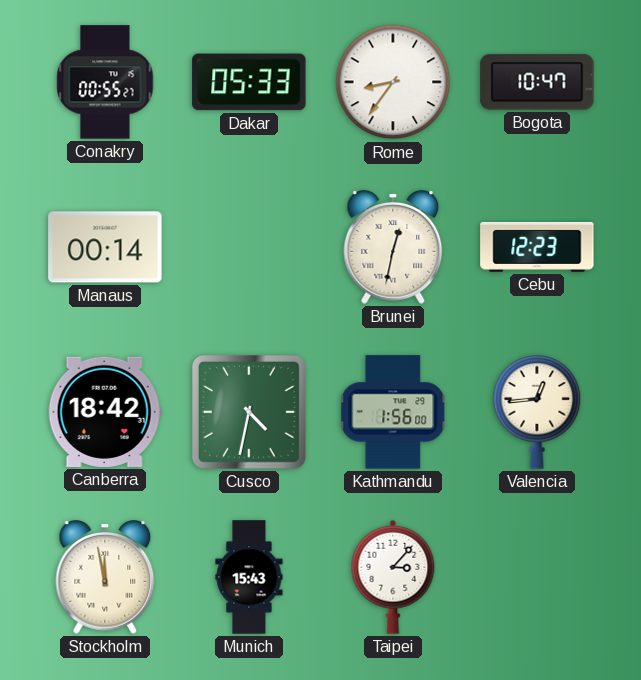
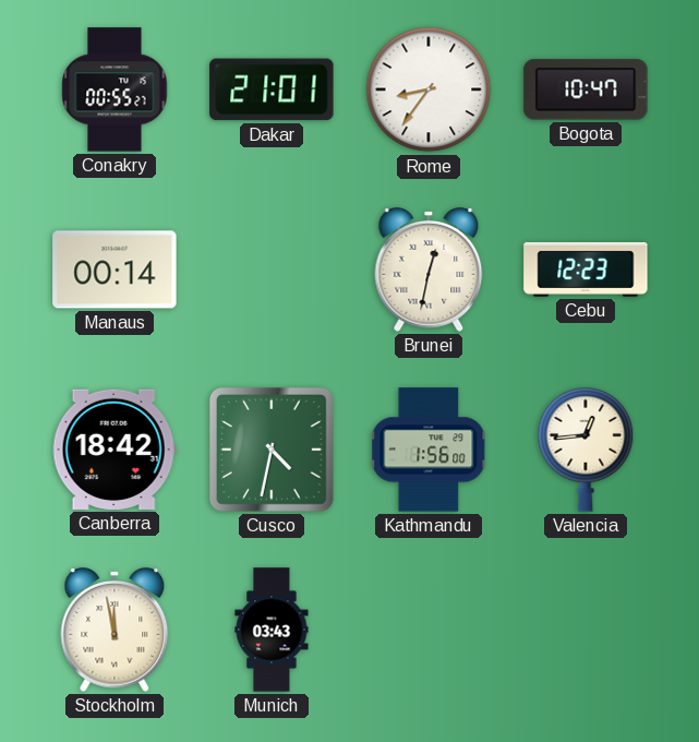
Dakar: 05:33 -> 21:01 (272, 89)
Munich: 15:43 -> 03:43 (272, 630)
Taipei: 3:07 -> none (393, 577)
